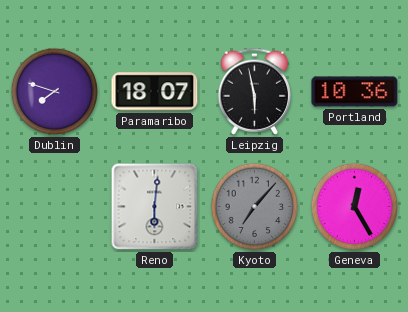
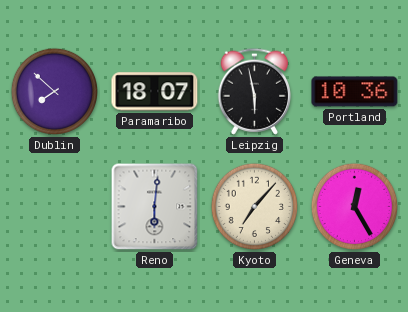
Dublin: 7:48 -> 7:52 (55, 92)
Kyoto dial: grey -> cream (255, 207)
